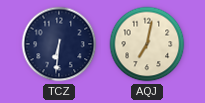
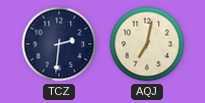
TCZ: 6:31 -> 2:31 (59, 44)
